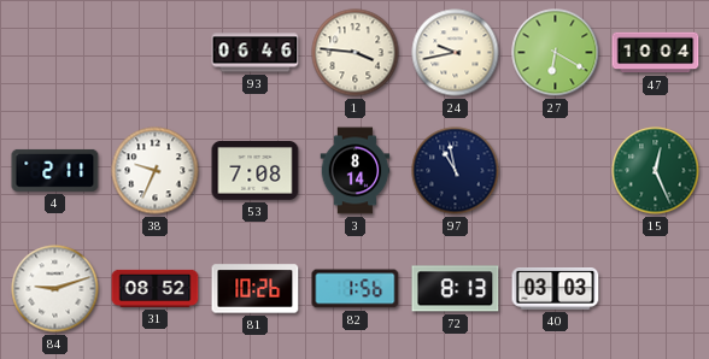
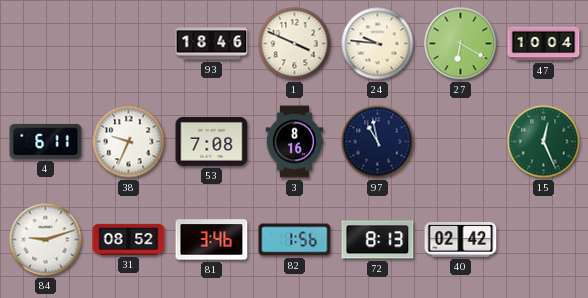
93: 06:46 -> 18:46 (212, 44)
1: 3:46 -> 3:49 (295, 44)
24: 9:43 -> 9:46 (378, 44)
4: 2:11 -> 6:11 (46, 141)
3: 8:14 -> 8:16 (295, 142)
81: 10:26 -> 3:46 (212, 240)
40: 03:03 -> 02:42 (461, 240)
